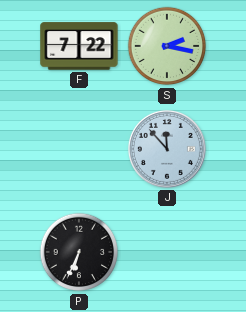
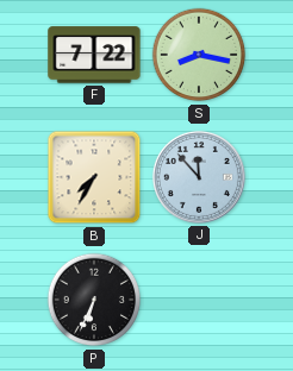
S: 2:17 -> 8:17 (199, 55)
B: none -> 7:35 (94, 177)
